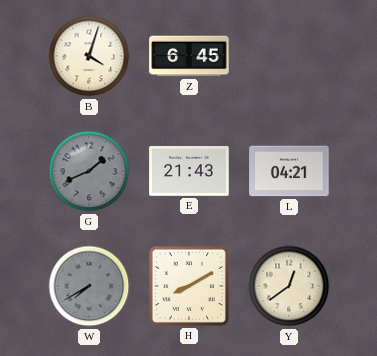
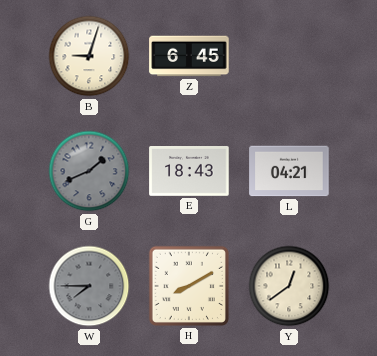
B: 4:03 -> 9:03 (89, 56)
E: 21:43 -> 18:43 (189, 172)
W: 7:40 -> 7:45 (89, 286)
